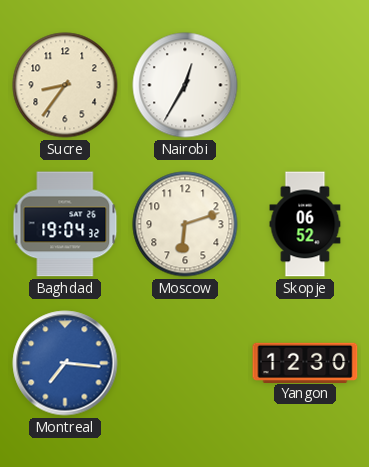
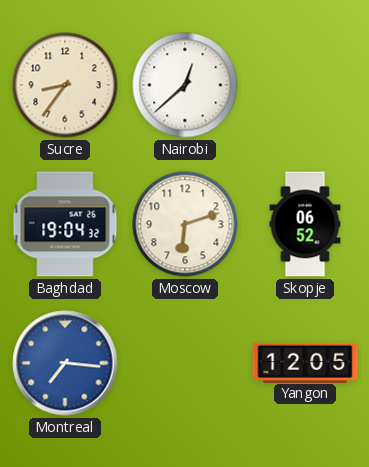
Nairobi: 12:35 -> 12:38 (185, 85)
Yangon: 12:30 -> 12:05 (305, 362)
